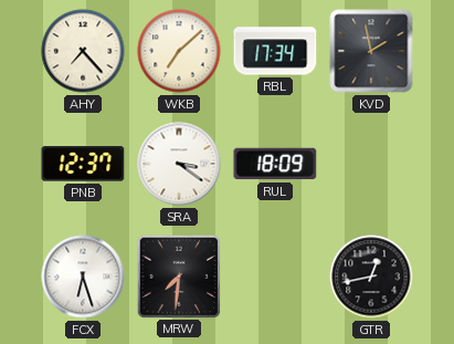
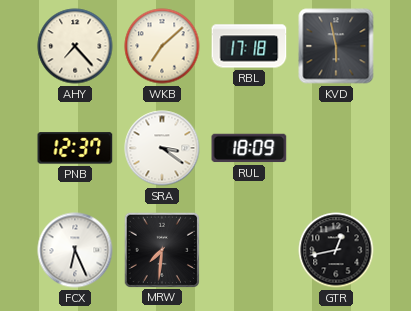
RBL: 17:34 -> 17:18 (249, 46)
KVD: 1:58 -> 5:58 (336, 46)
FCX: 6:27 -> 6:26 (75, 250)
